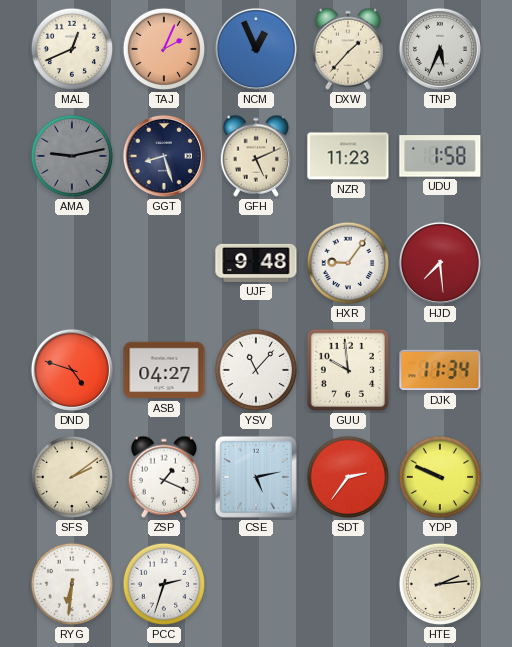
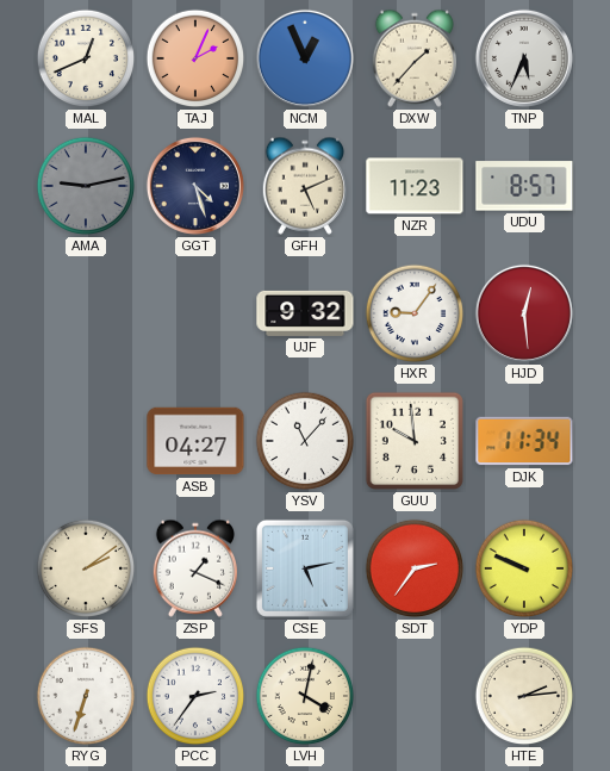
GGT: 8:27 -> 4:27 (195, 186)
UDU: 1:58 -> 8:57 (524, 186)
UJF: 9:48 -> 9:32 (305, 313)
HJD: 7:29 -> 12:29 (524, 313)
DND: 4:48 -> none (72, 370)
RYG: 6:31 -> 6:33 (86, 696)
PCC: 2:33 -> 2:36 (195, 696)
LVH: none -> 4:02 (305, 696)
